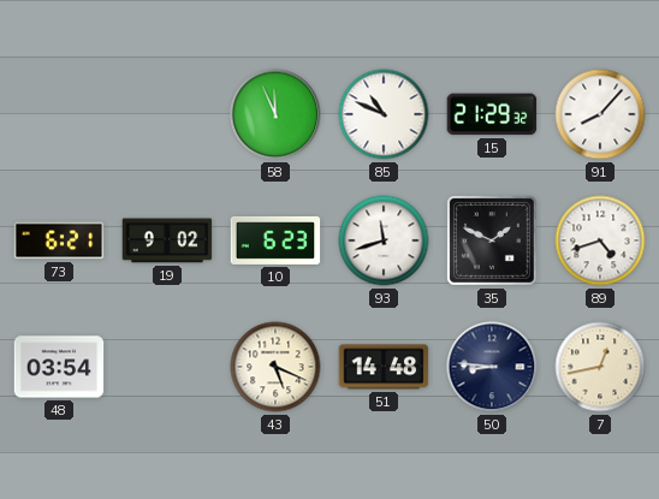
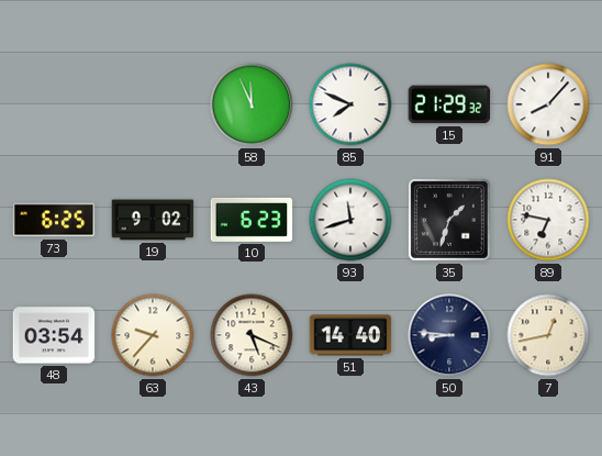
85: 10:49 -> 7:49 (350, 104)
73: 6:21 -> 6:25 (54, 220)
35: 1:49 -> 1:33 (449, 220)
89: 4:42 -> 6:47 (548, 220)
63: none -> 9:37 (153, 335)
51: 14:48 -> 14:40 (350, 335)
